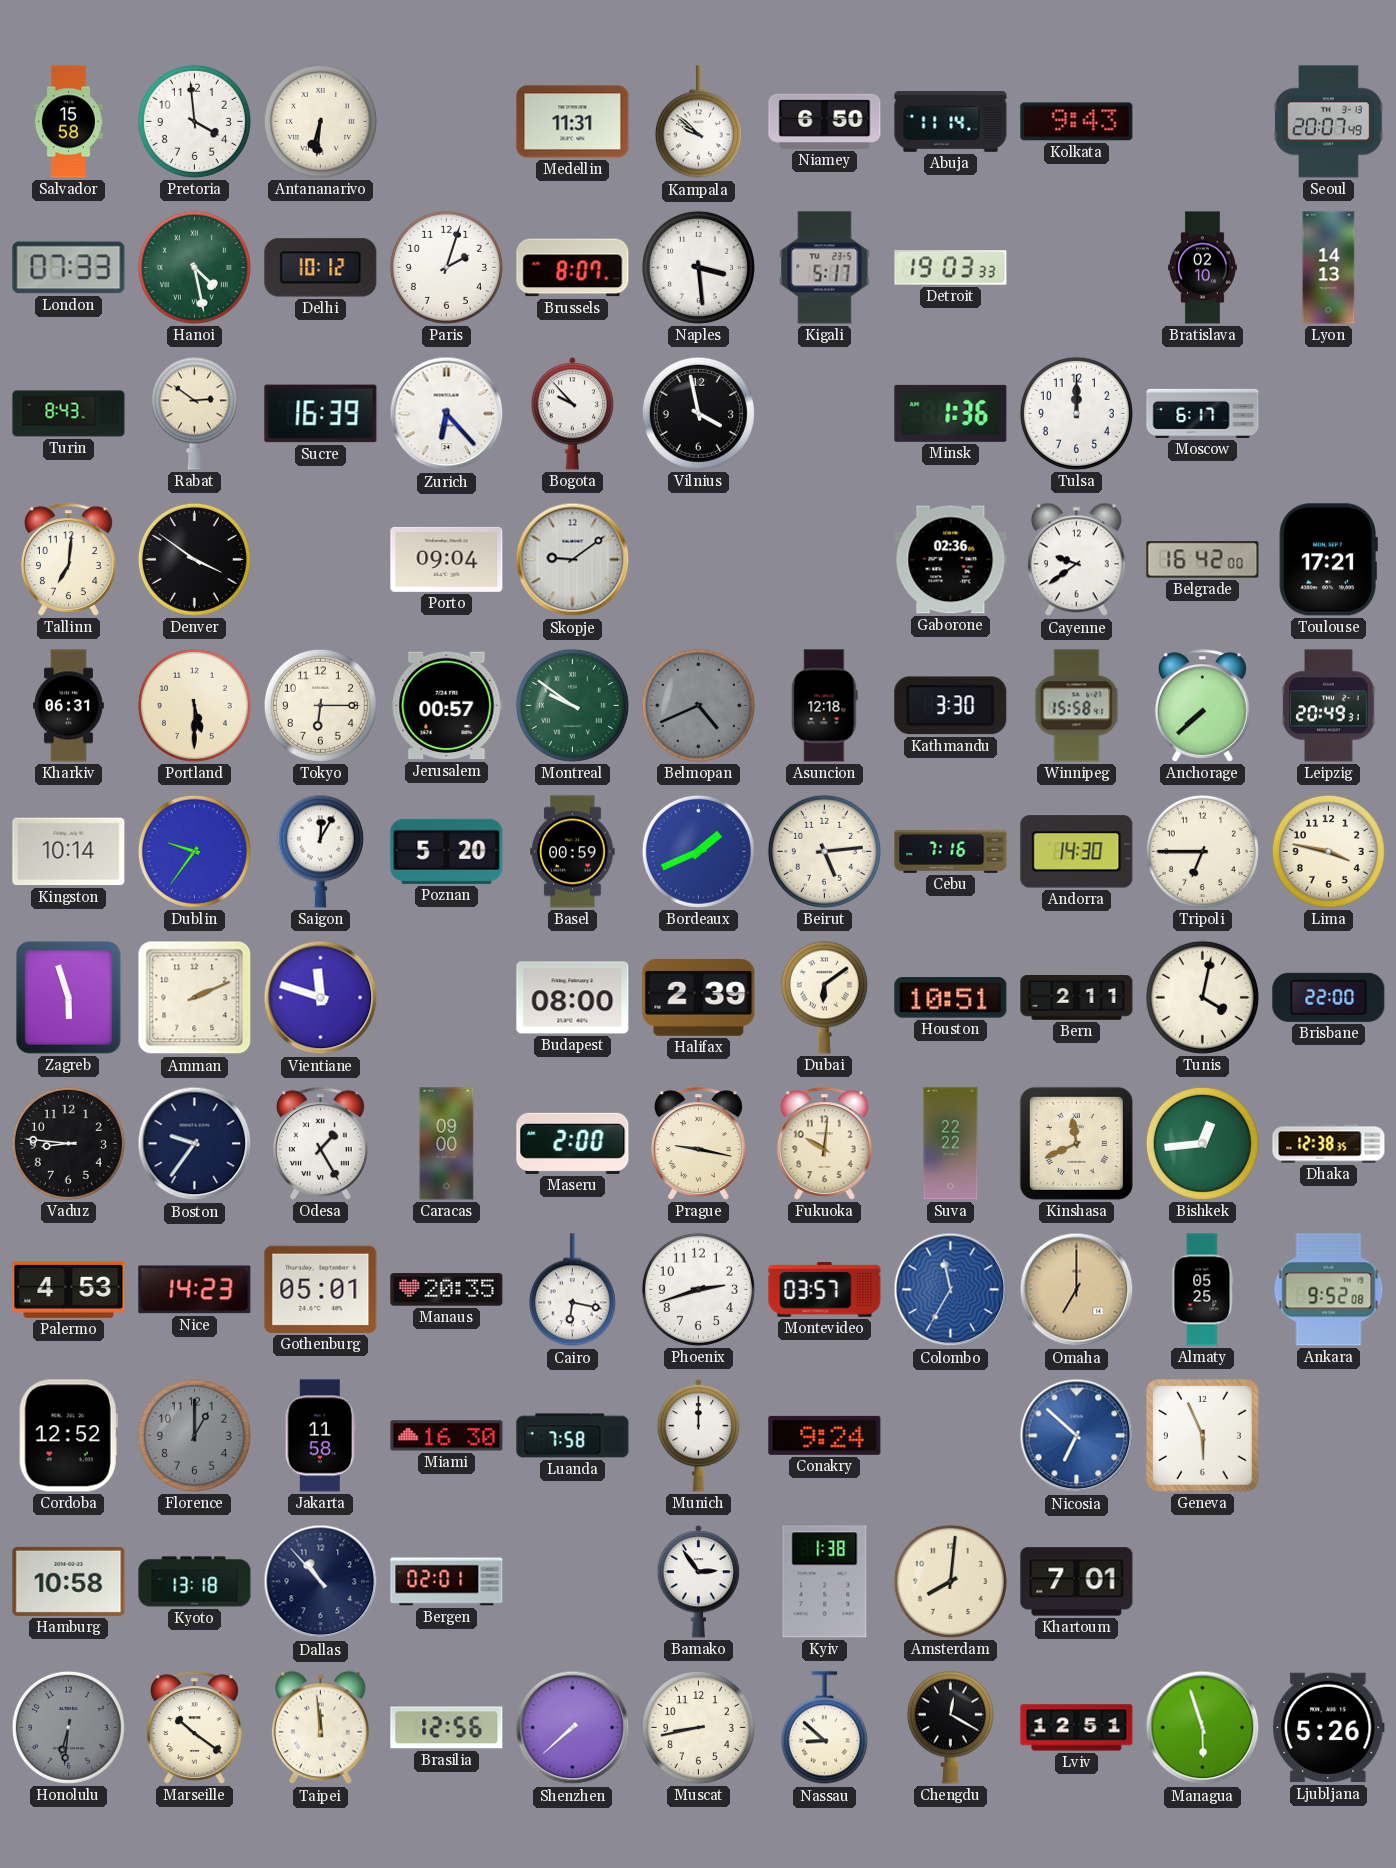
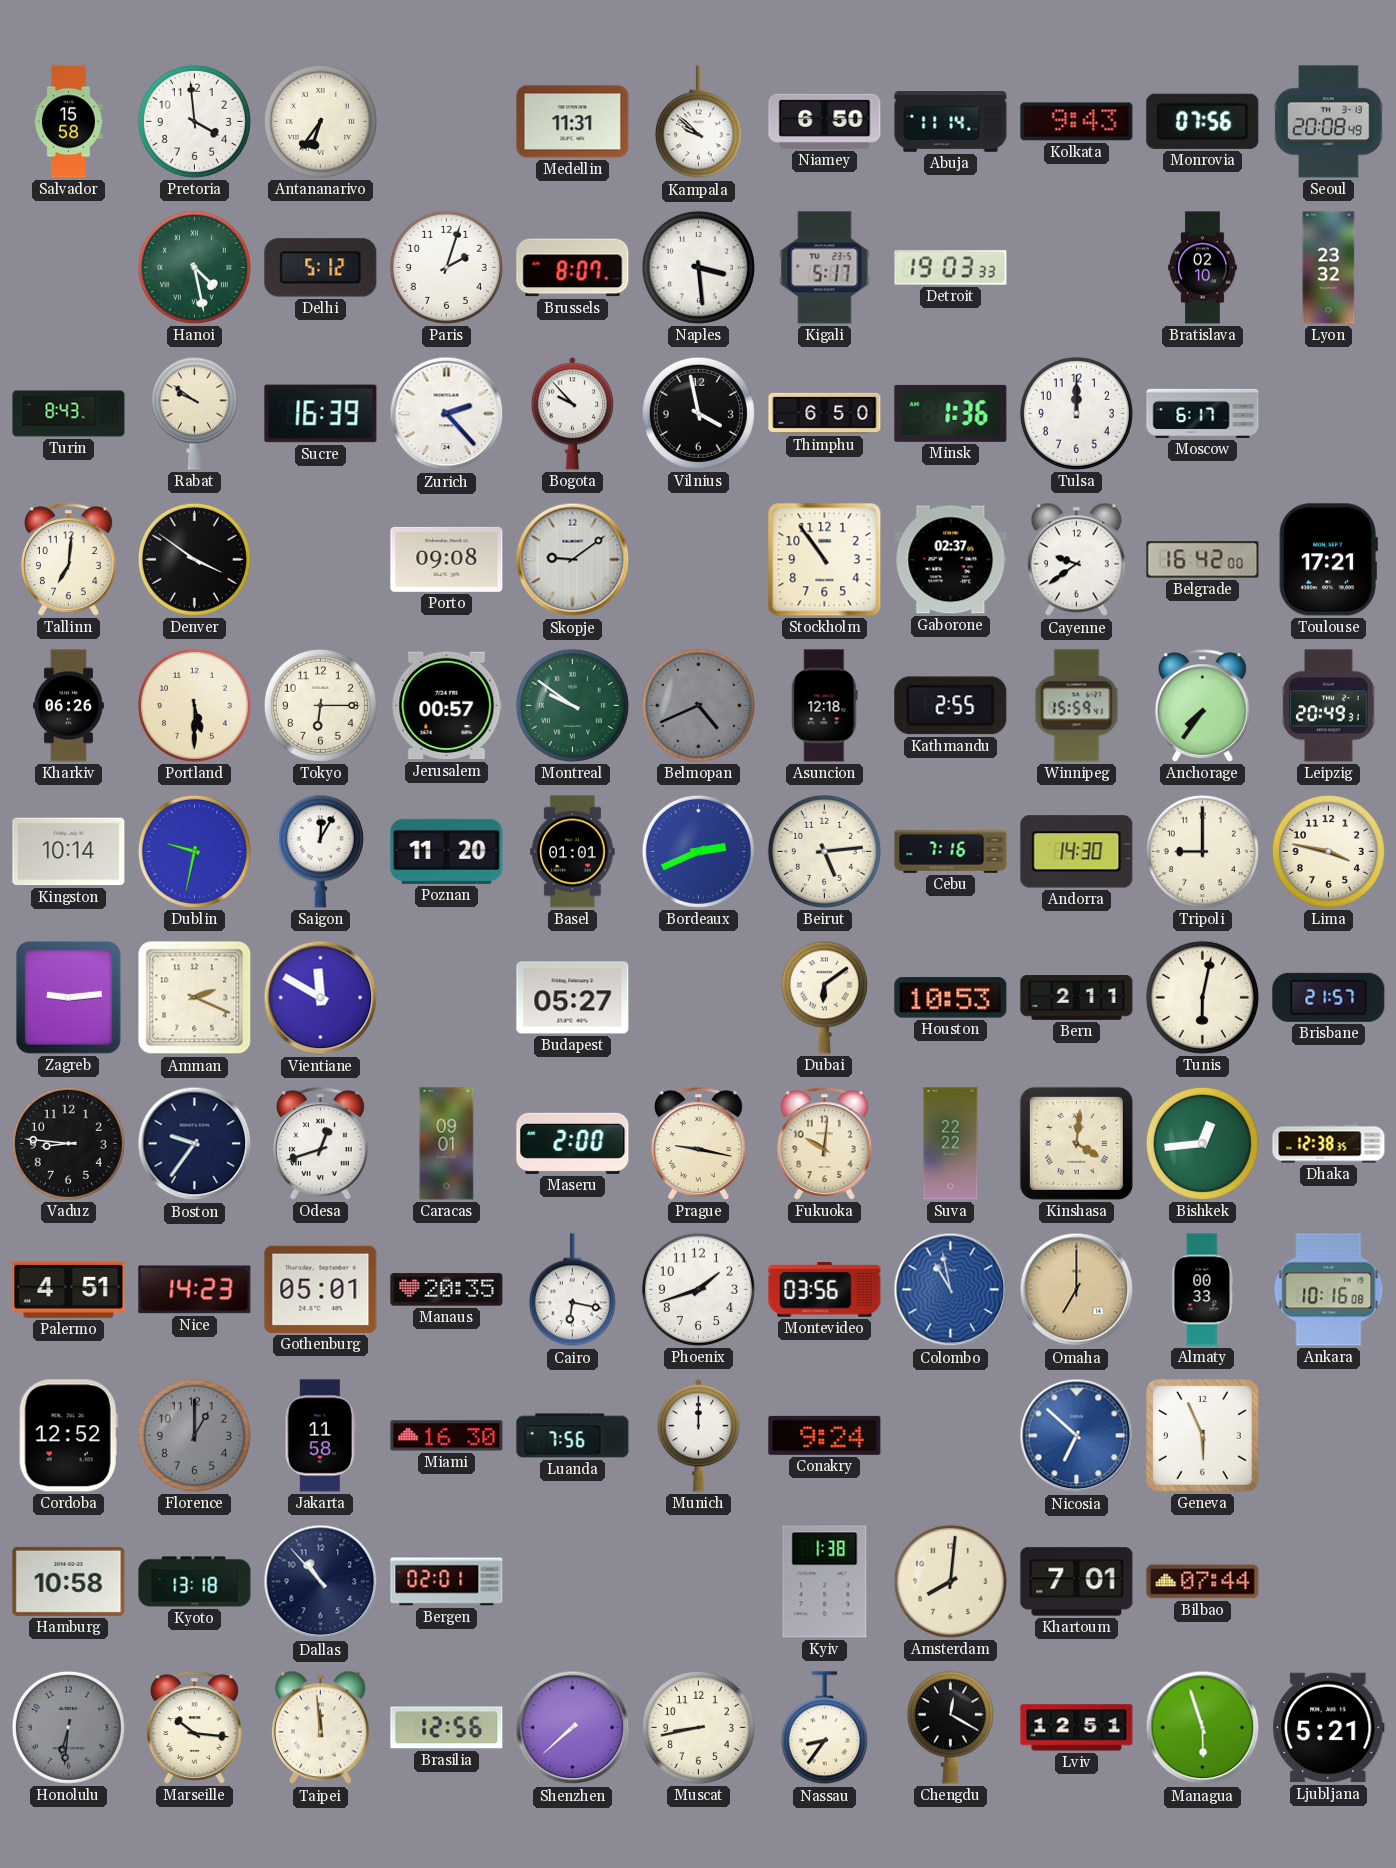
Antananarivo: 6:31 -> 6:36 (320, 121)
Monrovia: none -> 07:56 (1203, 121)
Seoul: 20:07 -> 20:08 (1329, 122)
London: 07:33 -> none (69, 268)
Delhi: 10:12 -> 5:12 (321, 268)
Lyon: 14:13 -> 23:32 (1329, 268)
Rabat: 2:51 -> 9:51 (194, 413)
Zurich: 6:23 -> 2:23 (447, 414)
Thimphu: none -> 6:50 (825, 413)
Porto: 09:04 -> 09:08 (447, 559)
Stockholm: none -> 10:54 (825, 560)
Gaborone: 02:36 -> 02:37 (951, 560)
Kharkiv: 06:31 -> 06:26 (69, 706)
Kathmandu: 3:30 -> 2:55 (951, 706)
Winnipeg: 15:58 -> 15:59 (1077, 706)
Anchorage: 7:38 -> 7:36 (1202, 706)
Dublin: 9:36 -> 9:32 (194, 851)
Poznan: 5:20 -> 11:20 (447, 851)
Basel: 00:59 -> 01:01 (573, 852)
Bordeaux: 1:41 -> 2:41 (698, 851)
Tripoli: 6:45 -> 9:00 (1202, 851)
Zagreb: 5:57 -> 9:14 (69, 998)
Amman: 2:11 -> 2:19 (195, 998)
Vientiane: 11:48 -> 11:50 (321, 998)
Budapest: 08:00 -> 05:27 (573, 998)
Halifax: 2:39 -> none (699, 998)
Houston: 10:51 -> 10:53 (951, 998)
Tunis: 4:02 -> 6:02 (1202, 997)
Brisbane: 22:00 -> 21:57 (1329, 997)
Odesa: 1:25 -> 12:42 (320, 1144)
Caracas: 09:00 -> 09:01 (447, 1144)
Kinshasa: 11:41 -> 4:01 (1076, 1143)
Palermo: 4:53 -> 4:51 (69, 1289)
Phoenix: 2:42 -> 1:42 (698, 1289)
Montevideo: 03:57 -> 03:56 (825, 1290)
Colombo: 11:35 -> 10:58 (951, 1290)
Almaty: 05:25 -> 00:33 (1203, 1290)
Ankara: 9:52 -> 10:16 (1329, 1290)
Luanda: 7:58 -> 7:56 (573, 1436)
Bamako: 2:54 -> none (699, 1582)
Bilbao: none -> 07:44 (1203, 1582)
Marseille: 10:21 -> 10:16 (194, 1728)
Nassau: 8:52 -> 8:36 (824, 1728)
Ljubljana: 5:26 -> 5:21 (1329, 1728)
